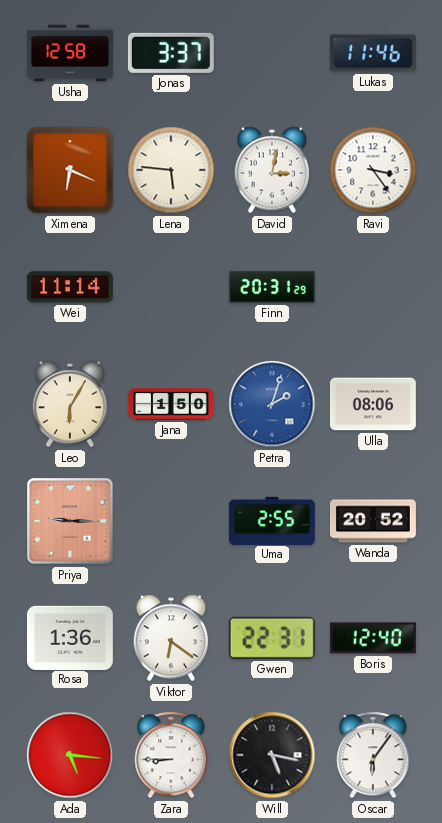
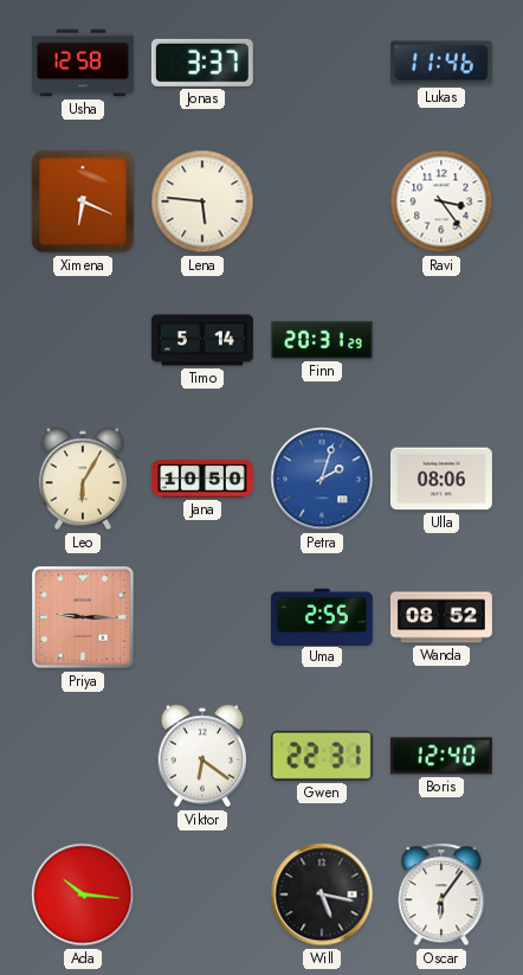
David: 3:02 -> none (272, 170)
Wei: 11:14 -> none (70, 287)
Timo: none -> 5:14 (202, 340)
Jana: 1:50 -> 10:50 (202, 479)
Wanda: 20:52 -> 08:52 (441, 617)
Rosa: 1:36 -> none (70, 637)
Ada: 5:16 -> 10:16 (83, 894)
Zara: 8:45 -> none (171, 755)
